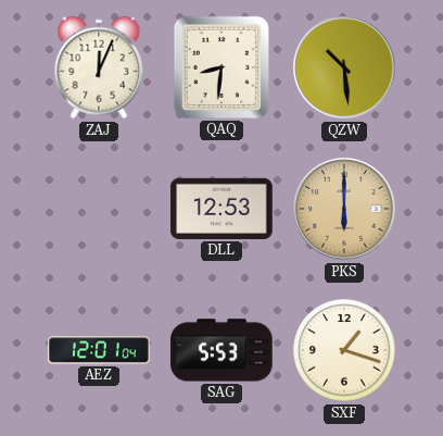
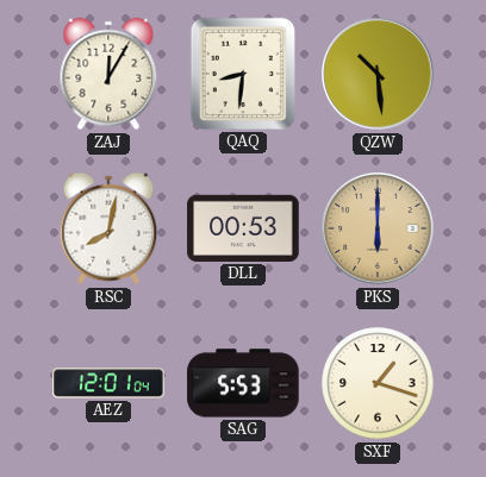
ZAJ: 12:04 -> 12:05 (108, 74)
RSC: none -> 8:02 (108, 228)
DLL: 12:53 -> 00:53 (243, 228)
